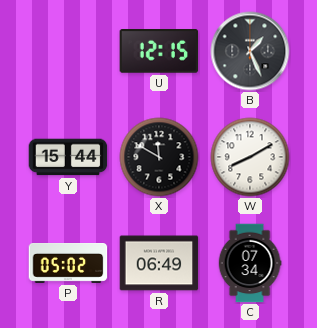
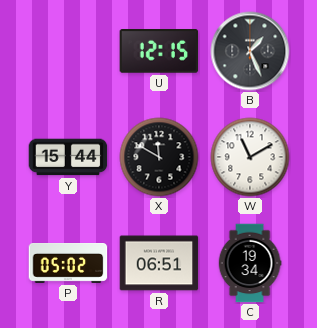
W: 8:10 -> 11:10 (250, 157)
R: 06:49 -> 06:51 (159, 263)
C: 07:34 -> 19:34 (250, 263)
